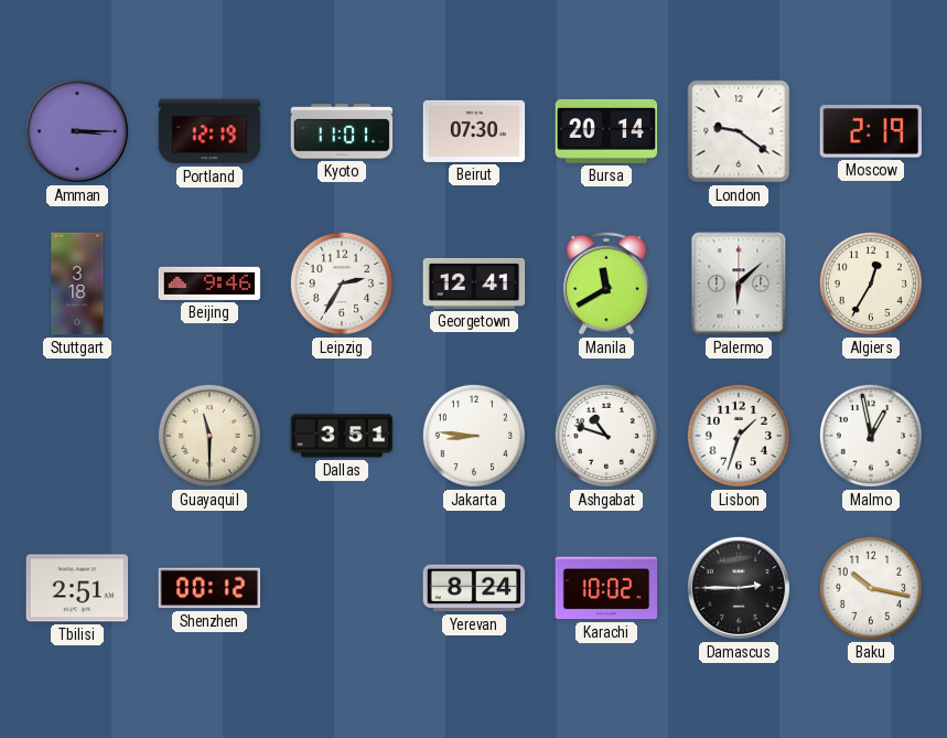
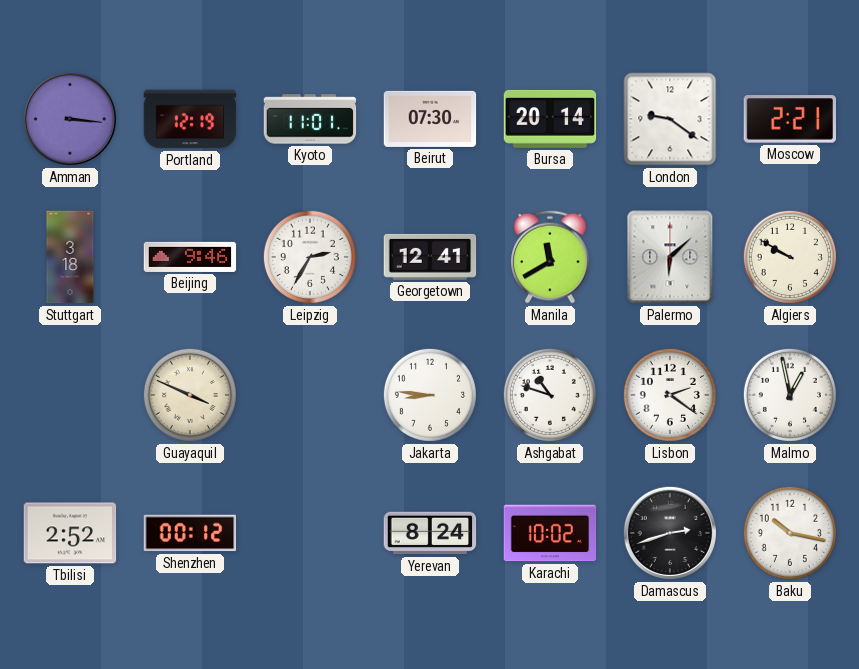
Amman: 3:15 -> 3:16 (70, 119)
Moscow: 2:19 -> 2:21 (789, 119)
Algiers: 12:35 -> 9:50 (790, 257)
Guayaquil: 11:30 -> 3:49 (190, 395)
Dallas: 3:51 -> none (342, 436)
Lisbon: 1:33 -> 2:21 (670, 395)
Tbilisi: 2:51 -> 2:52 (70, 533)
Damascus: 2:45 -> 2:42 (670, 533)
